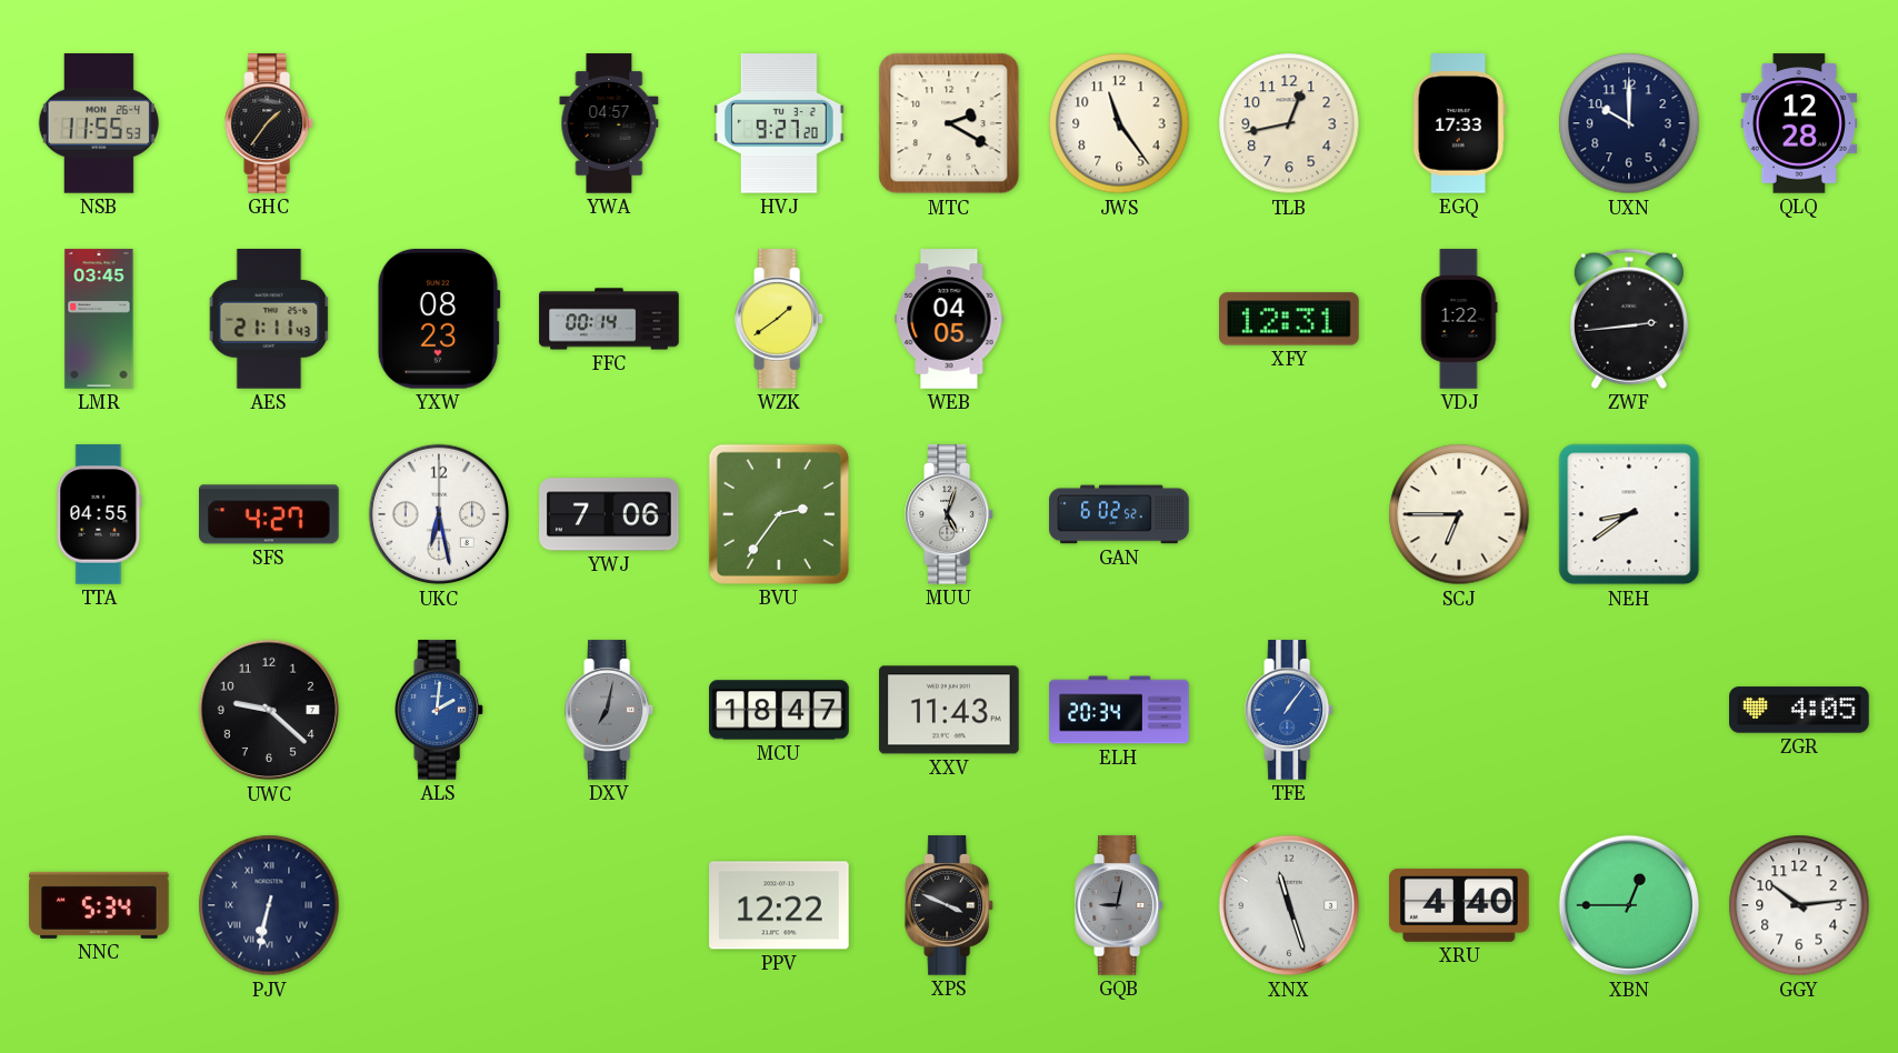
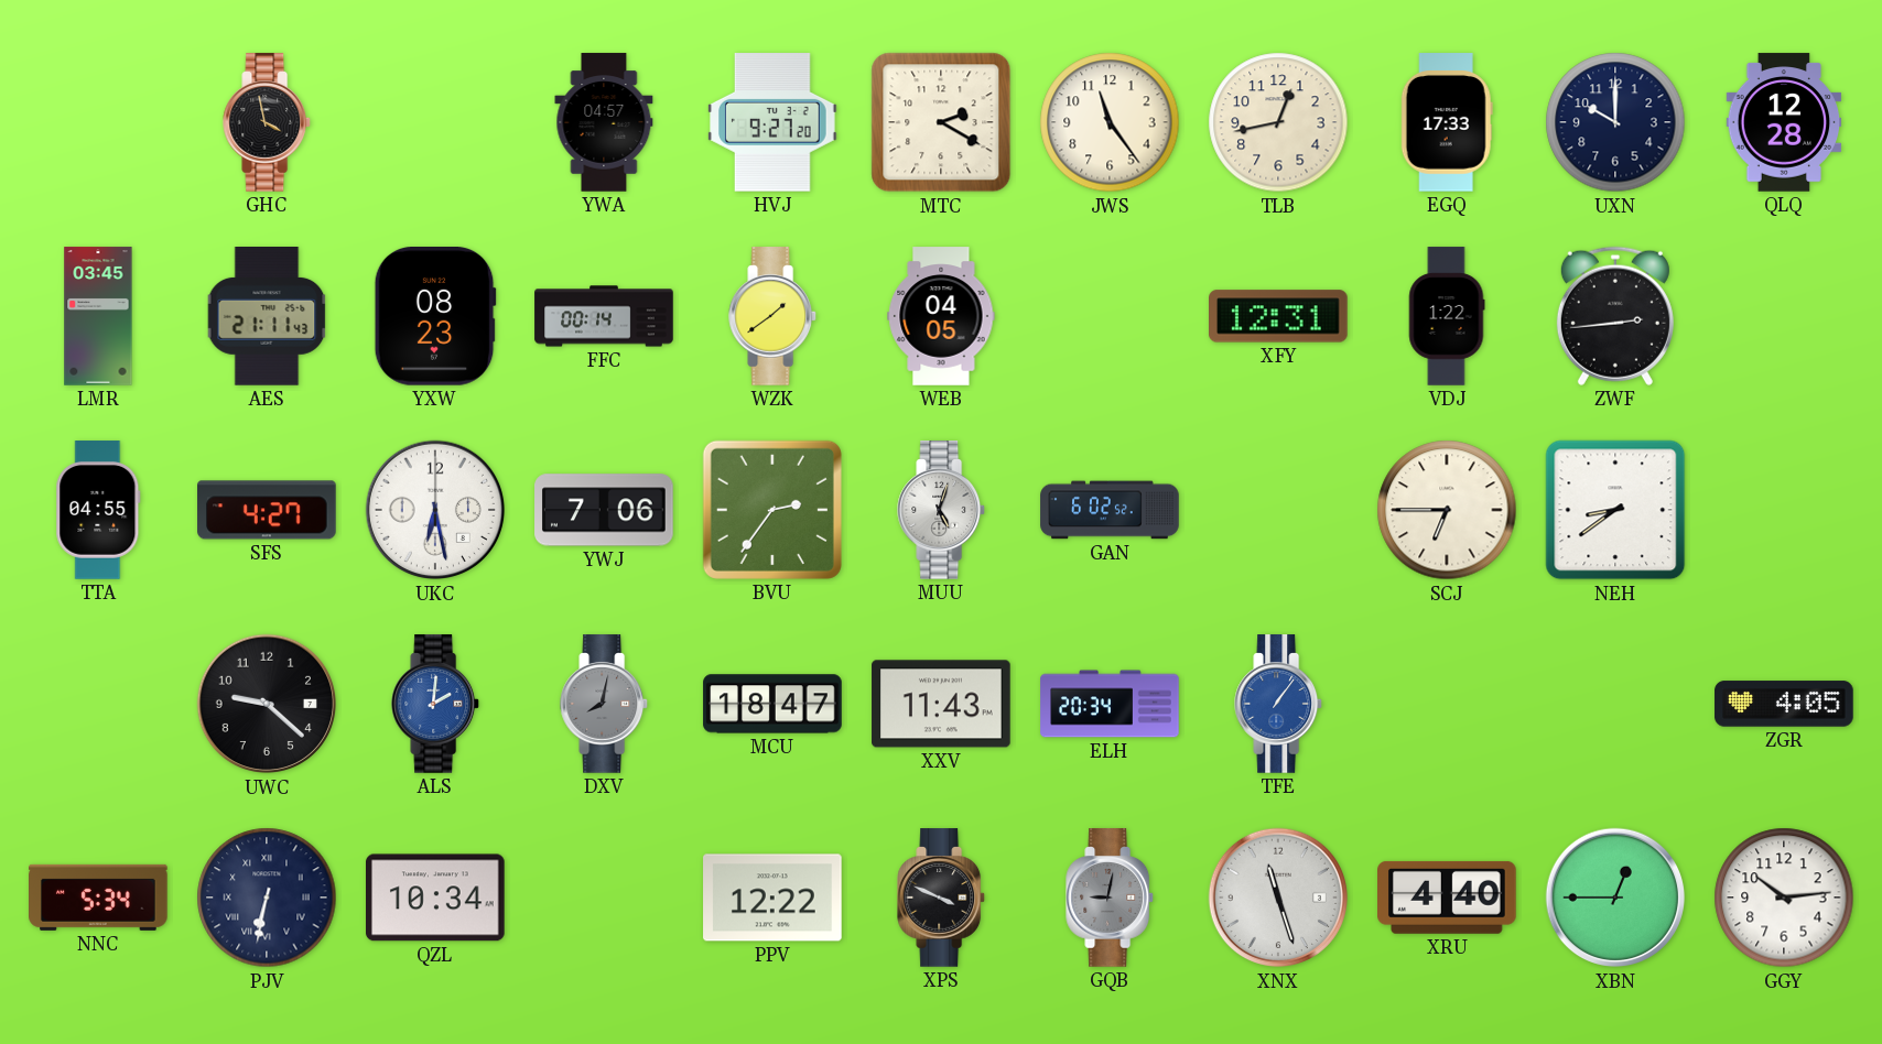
NSB: 11:55 -> none (99, 124)
GHC: 1:36 -> 3:58 (268, 122)
DXV: 7:02 -> 8:02 (605, 704)
QZL: none -> 10:34 (436, 898)
